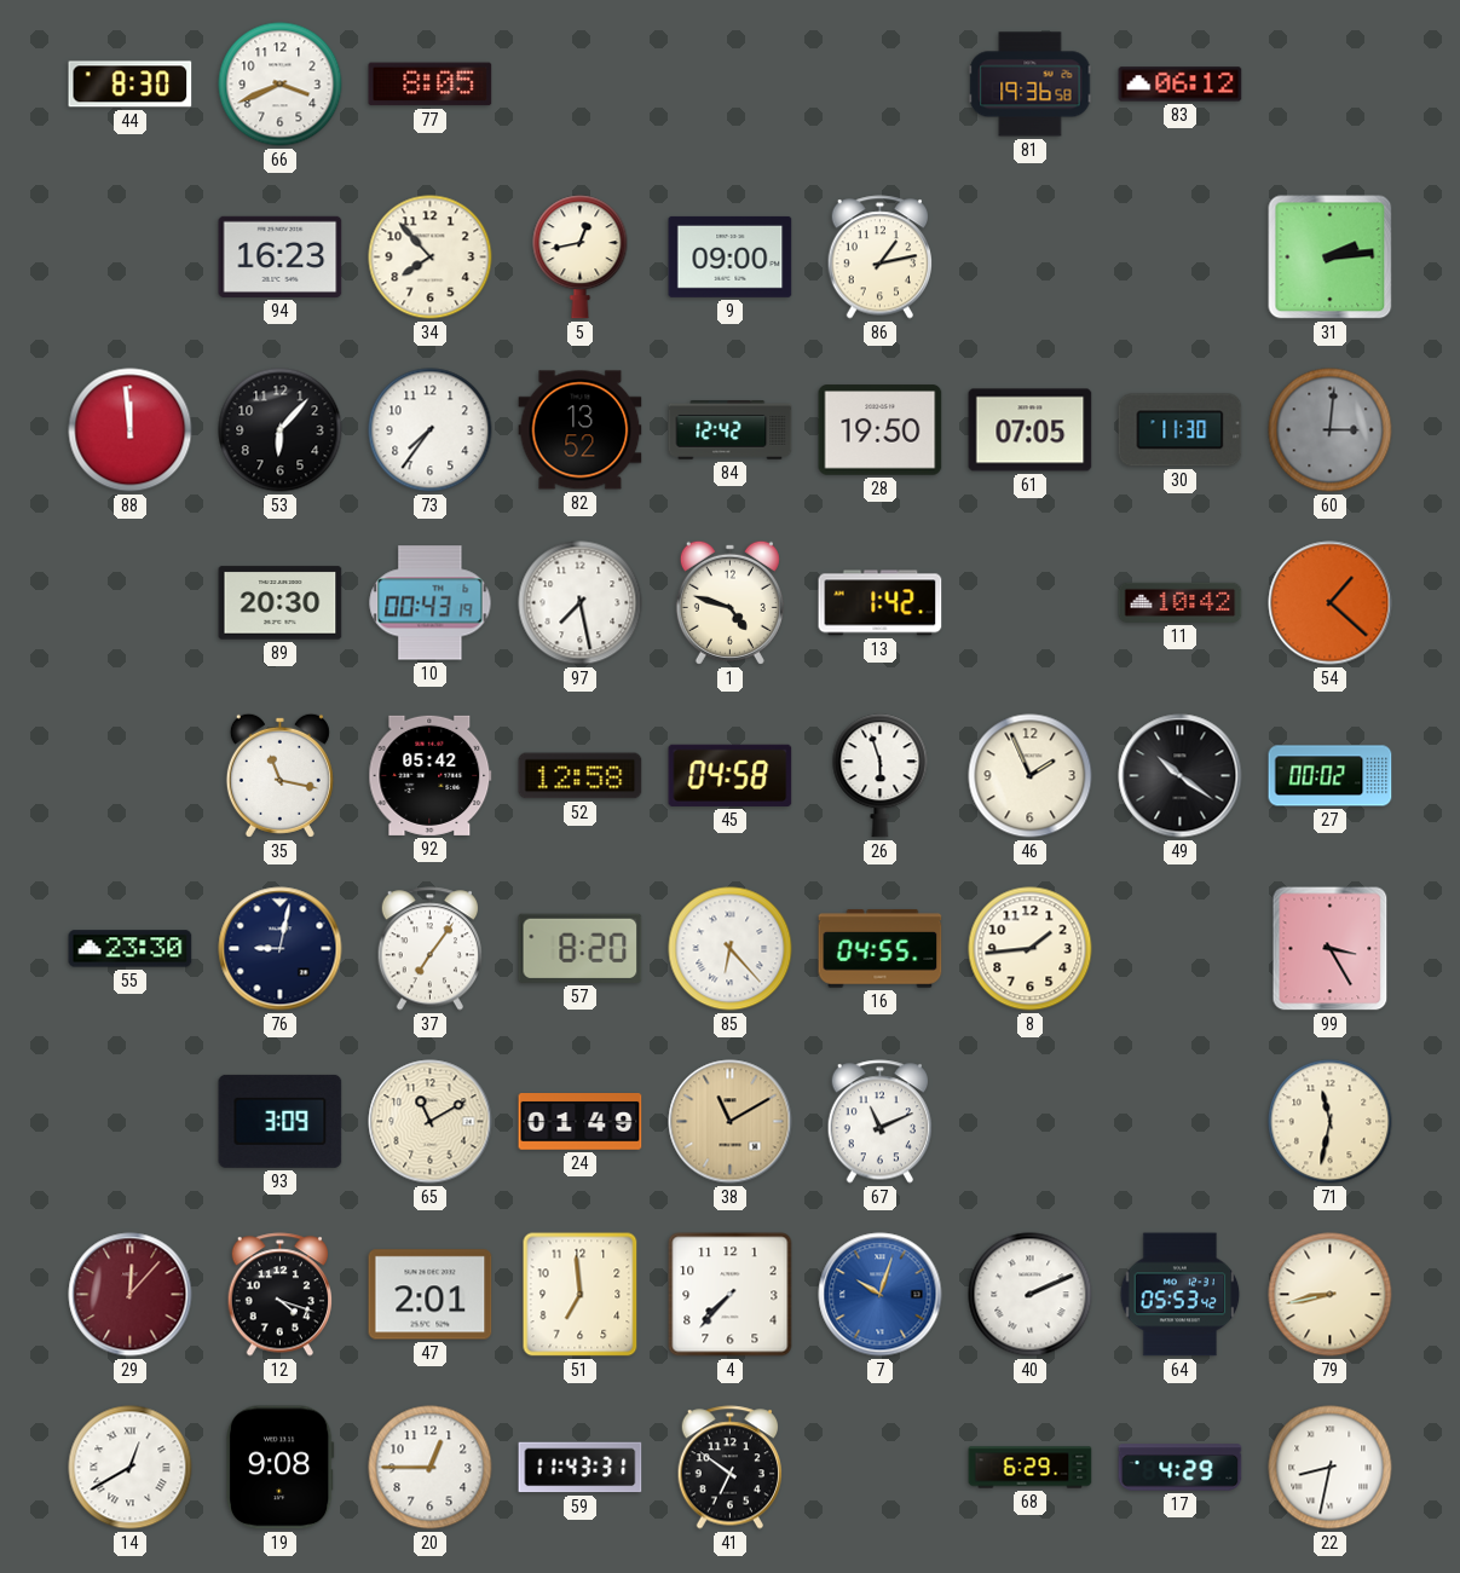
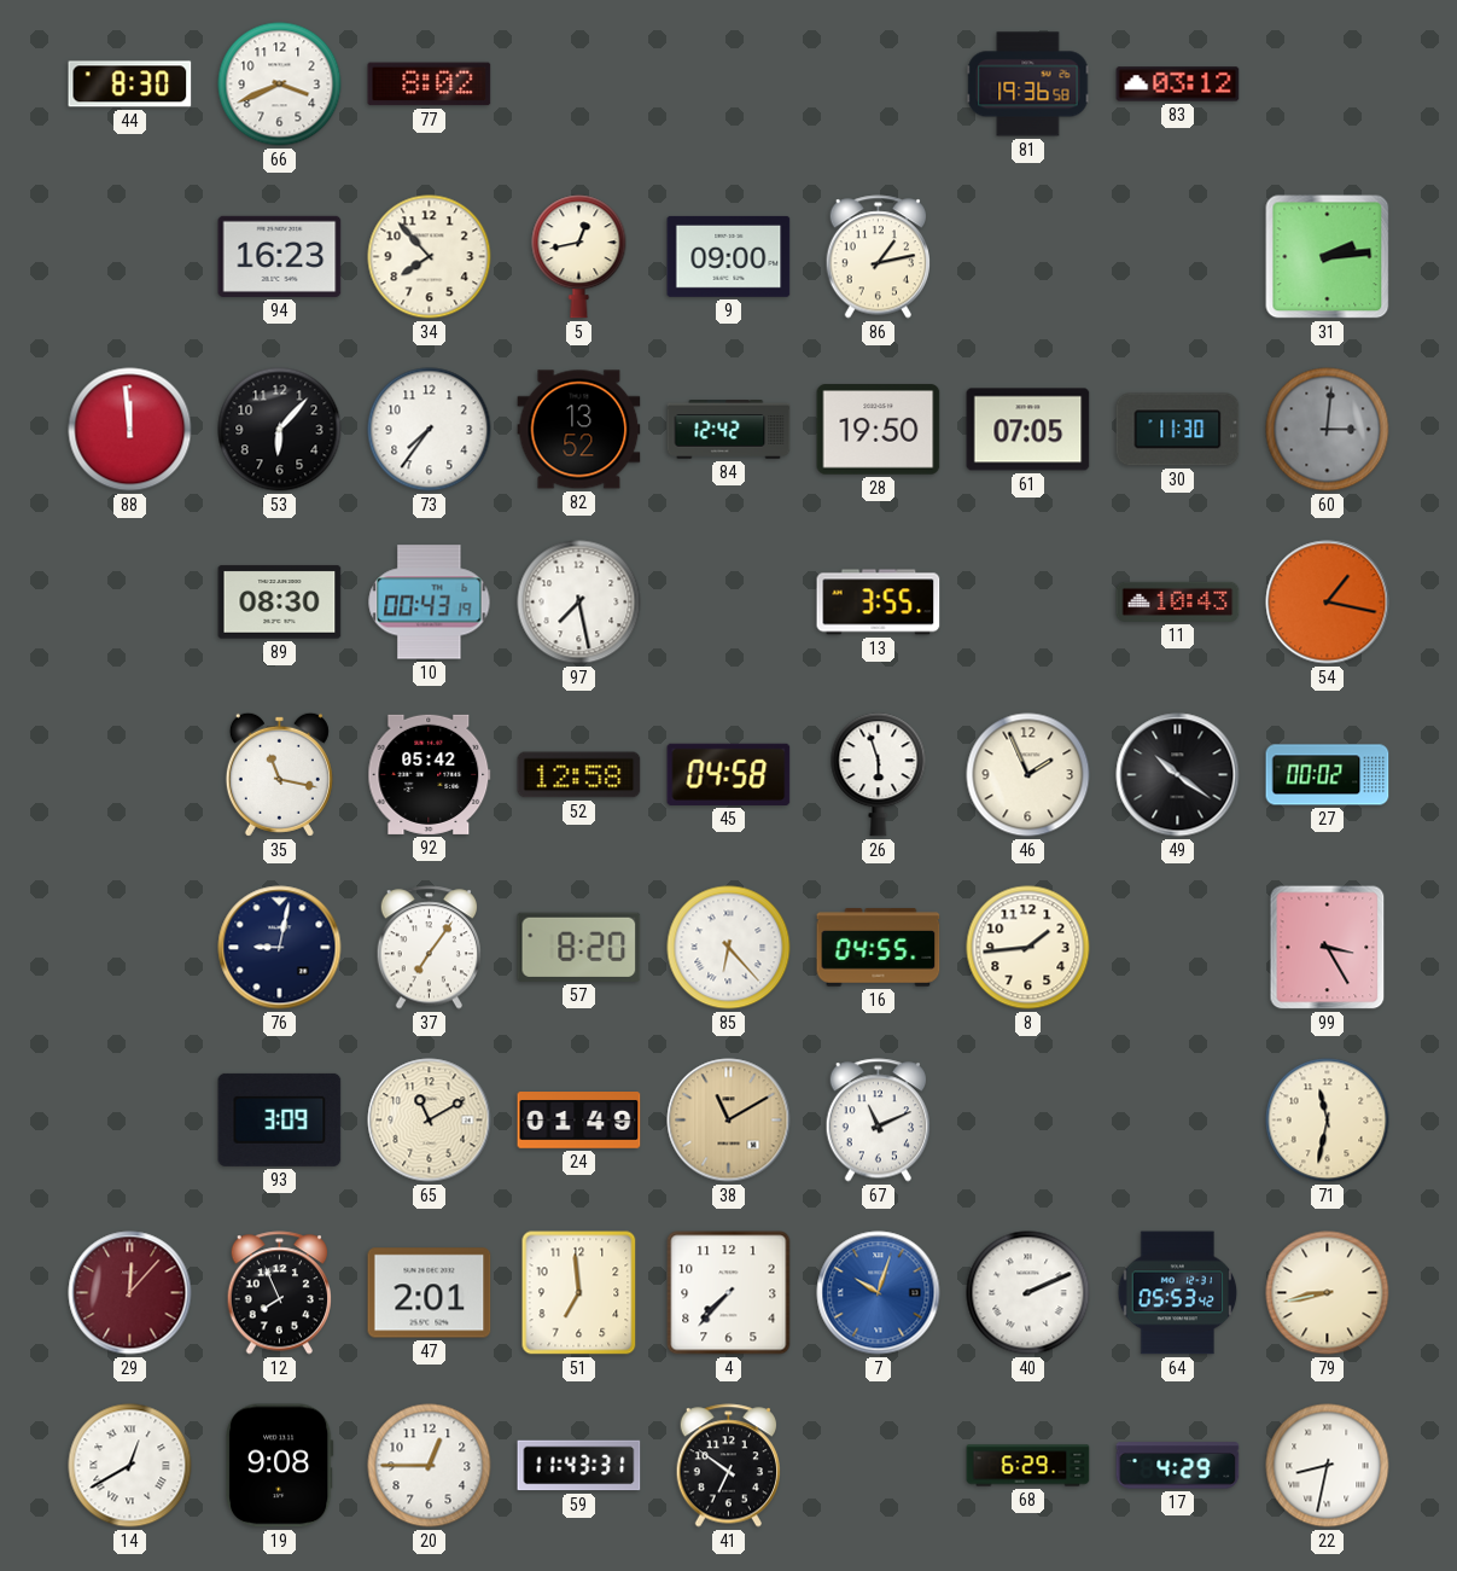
77: 8:05 -> 8:02 (430, 85)
83: 06:12 -> 03:12 (1178, 85)
89: 20:30 -> 08:30 (280, 603)
1: 4:48 -> none (729, 602)
13: 1:42 -> 3:55 (879, 603)
11: 10:42 -> 10:43 (1178, 601)
54: 1:22 -> 1:17 (1328, 603)
55: 23:30 -> none (131, 949)
12: 4:18 -> 7:56 (280, 1293)
